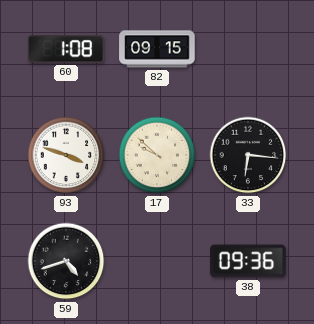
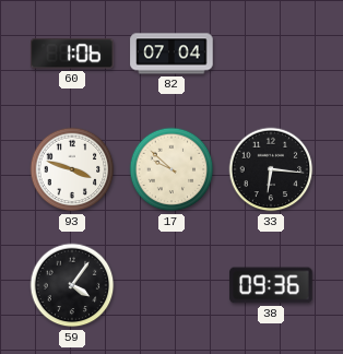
60: 1:08 -> 1:06 (72, 54)
82: 09:15 -> 07:04 (171, 54)
59: 4:42 -> 4:06 (72, 285)
